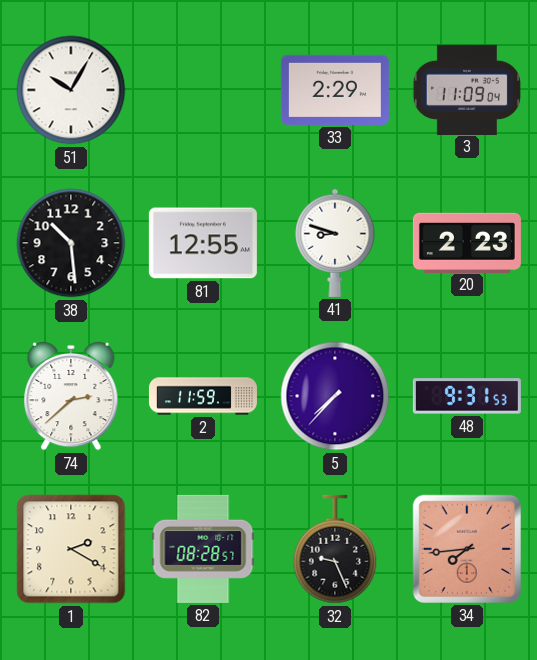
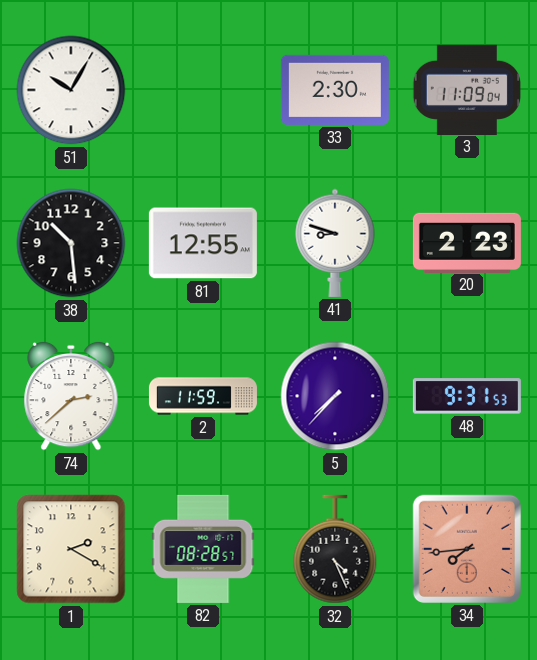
33: 2:29 -> 2:30 (335, 90)
32: 9:26 -> 4:26 (335, 549)
